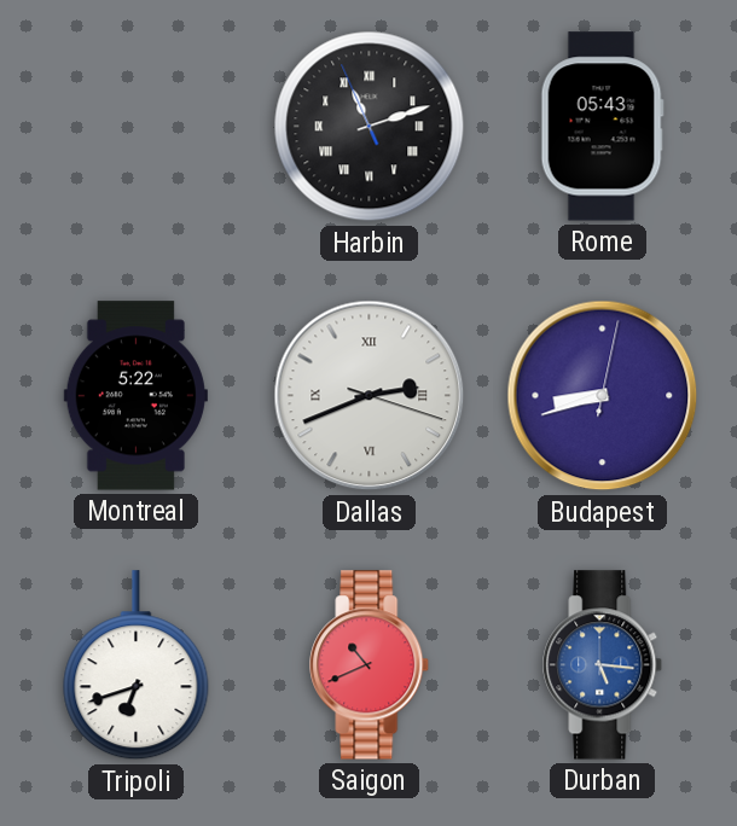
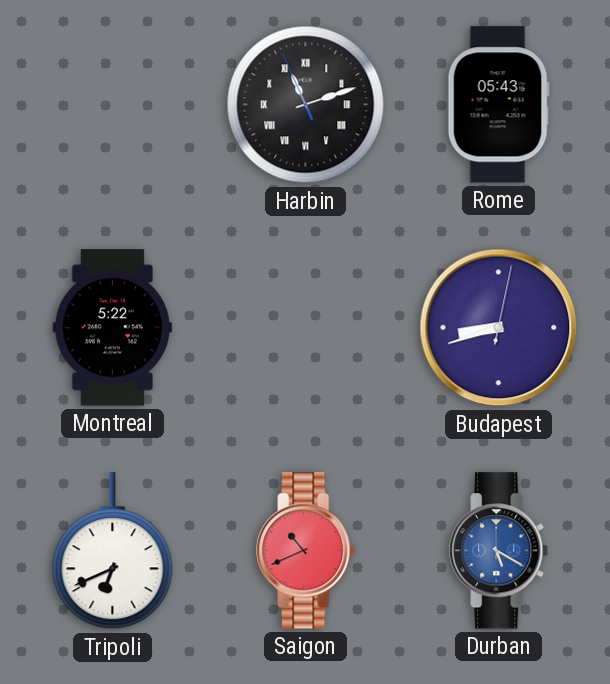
Dallas: 2:41 -> none (370, 396)
Tripoli: 6:42 -> 6:41 (113, 551)
Durban: 5:16 -> 5:20 (499, 551)
